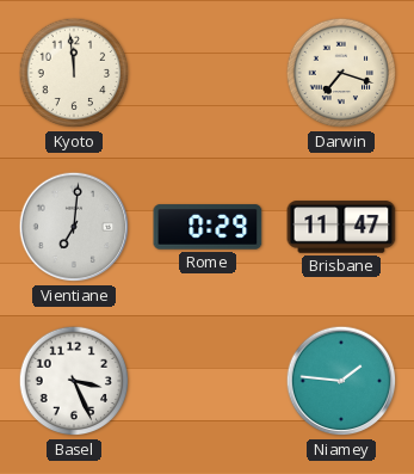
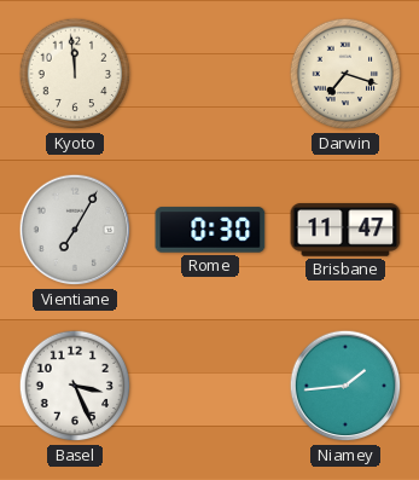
Vientiane: 7:01 -> 7:05 (75, 230)
Rome: 0:29 -> 0:30 (210, 230)
Niamey: 1:46 -> 1:44 (345, 386)
